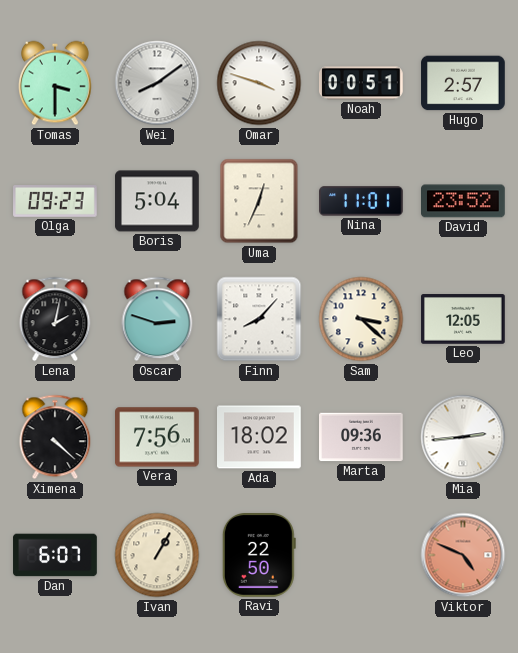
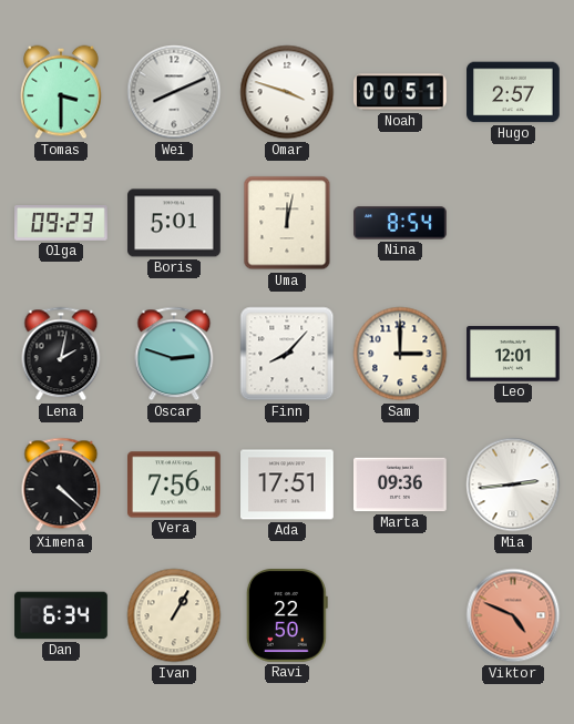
Wei: 8:09 -> 8:11 (174, 92)
Boris: 5:04 -> 5:01 (174, 223)
Uma: 12:34 -> 12:02 (287, 223)
Nina: 11:01 -> 8:54 (400, 223)
David: 23:52 -> none (464, 201)
Sam: 3:22 -> 3:00 (400, 354)
Leo: 12:05 -> 12:01 (513, 354)
Ada: 18:02 -> 17:51 (287, 485)
Dan: 6:07 -> 6:34 (61, 615)
